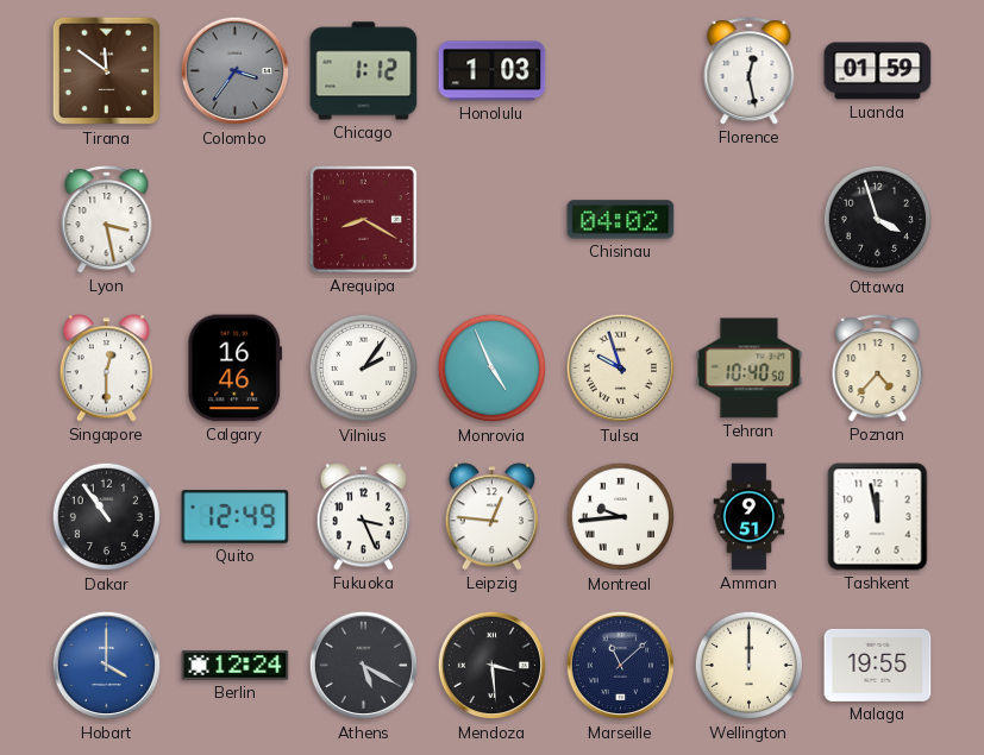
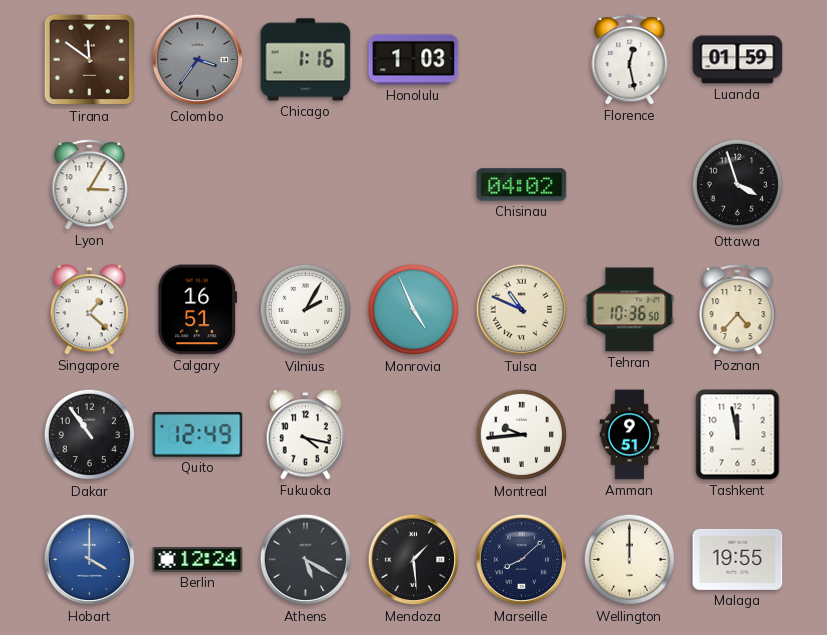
Chicago: 1:12 -> 1:16 (306, 60)
Lyon: 3:28 -> 3:05 (90, 185)
Arequipa: 8:20 -> none (364, 220)
Singapore: 12:30 -> 1:22 (90, 310)
Calgary: 16:46 -> 16:51 (198, 310)
Vilnius: 2:06 -> 2:05 (306, 310)
Tulsa: 9:57 -> 10:49 (522, 310)
Tehran: 10:40 -> 10:36 (630, 310)
Fukuoka: 3:26 -> 4:17 (306, 435)
Leipzig: 12:46 -> none (493, 517)
Mendoza: 3:29 -> 1:29 (414, 560)
Marseille: 11:08 -> 8:08 (522, 560)
